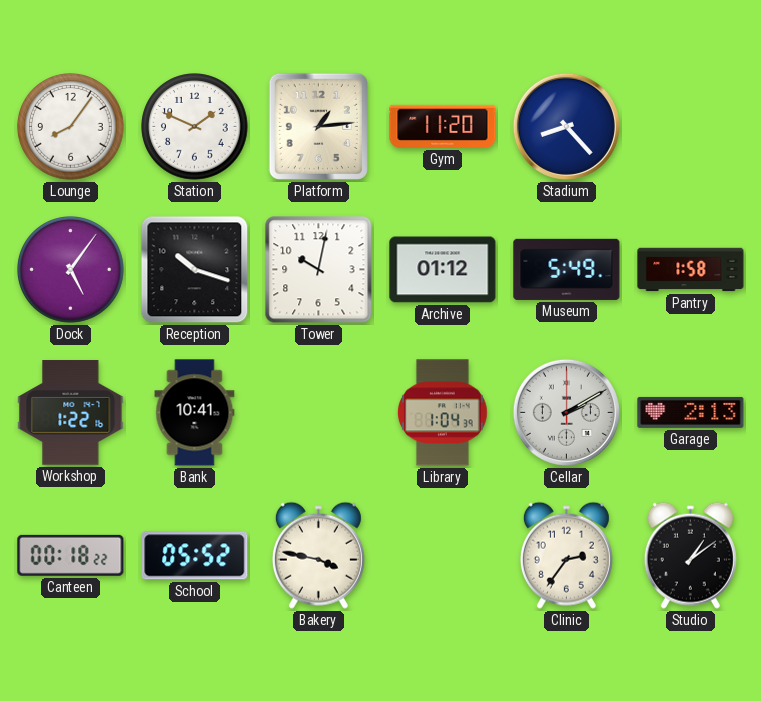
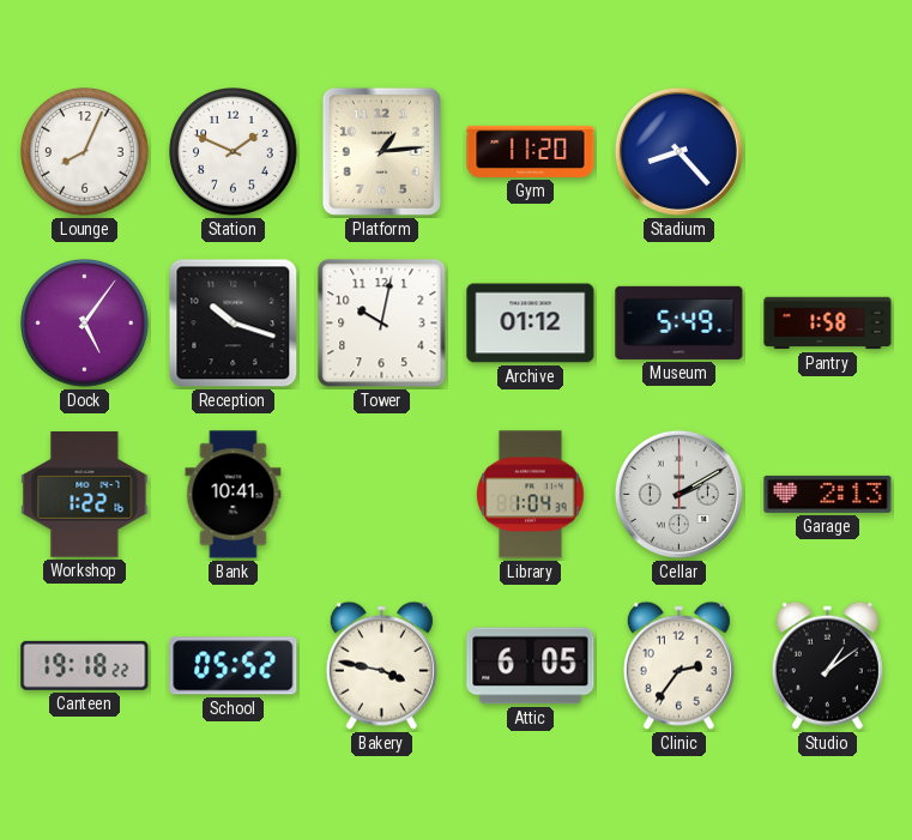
Lounge: 8:06 -> 8:04 (85, 152)
Canteen: 00:18 -> 19:18 (85, 665)
Attic: none -> 6:05 (531, 666)
